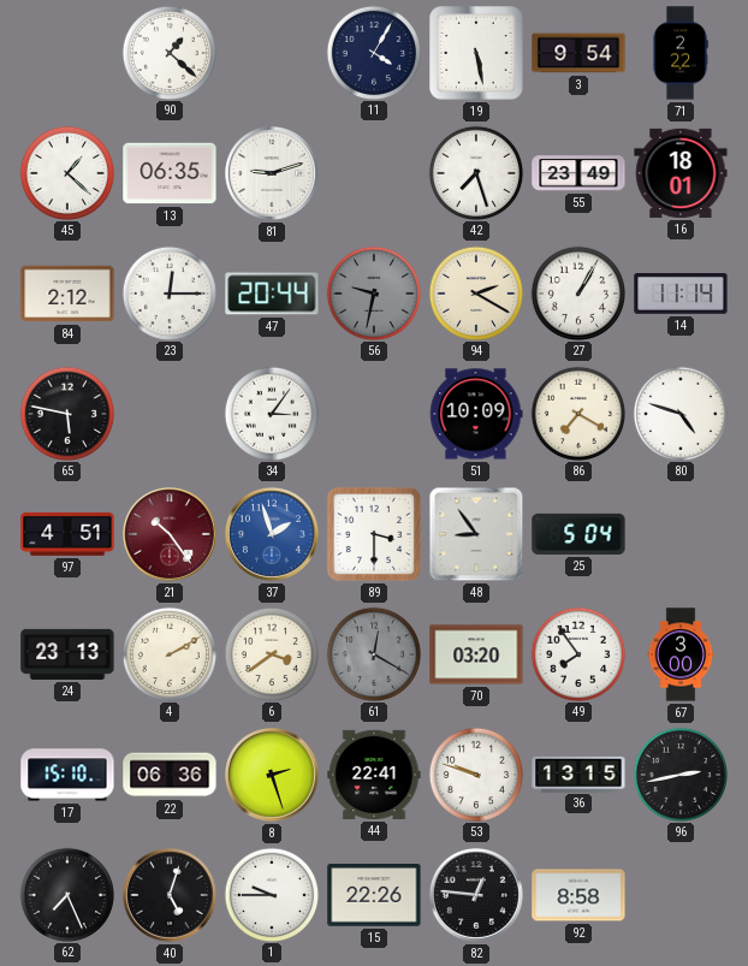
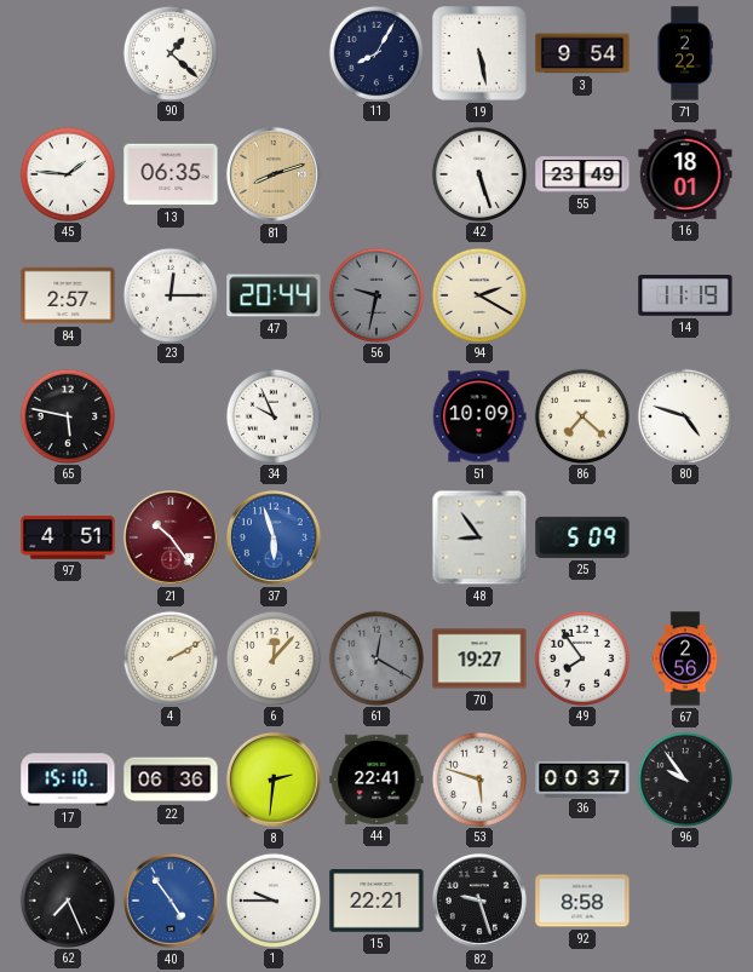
11: 4:05 -> 8:05 (375, 52)
45: 1:22 -> 1:46 (67, 173)
81: 9:12 -> 8:12 (274, 174)
81 dial: white -> champagne (274, 174)
42: 7:27 -> 5:27 (478, 173)
84: 2:12 -> 2:57 (68, 295)
27: 1:05 -> none (577, 292)
14: 11:14 -> 11:19 (685, 297)
34: 3:06 -> 9:56 (272, 415)
86: 7:20 -> 7:22 (581, 415)
37: 1:57 -> 5:57 (274, 537)
89: 3:30 -> none (374, 534)
25: 5:04 -> 5:09 (582, 537)
24: 23:13 -> none (67, 654)
6: 3:39 -> 12:07 (272, 657)
70: 03:20 -> 19:27 (479, 658)
67: 3:00 -> 2:56 (685, 658)
8: 2:27 -> 2:31 (274, 780)
53: 9:48 -> 5:48 (478, 778)
36: 13:15 -> 00:37 (582, 778)
96: 2:43 -> 9:54 (684, 778)
40: 5:03 -> 4:54 (171, 901)
40 dial: black -> blue (171, 901)
15: 22:26 -> 22:21 (376, 902)
82: 12:46 -> 9:27 (479, 901)
